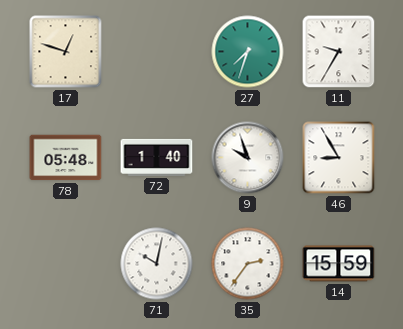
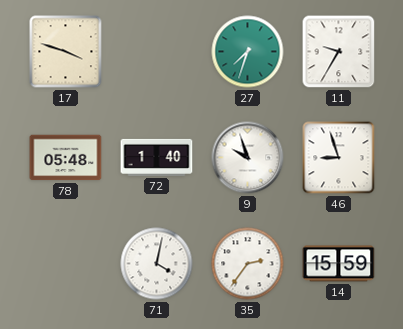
17: 12:48 -> 3:48 (66, 52)
46: 8:55 -> 8:57 (339, 158)
71: 10:02 -> 4:02 (157, 264)
